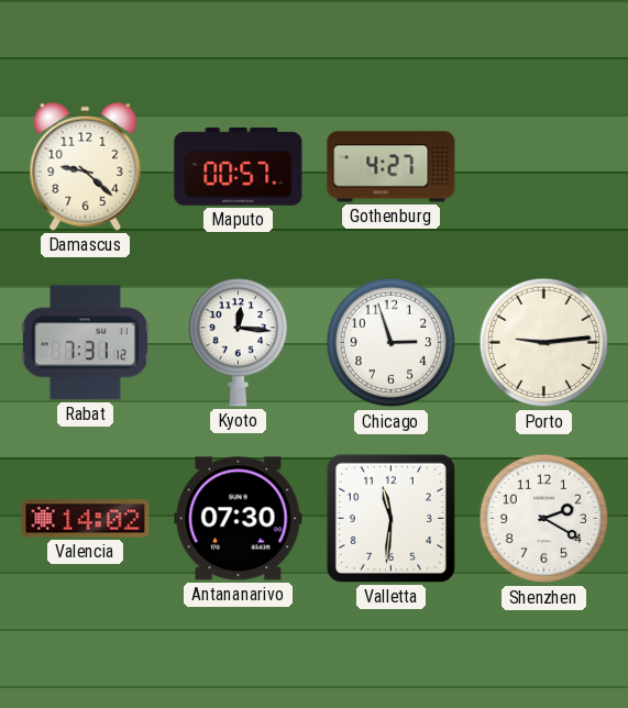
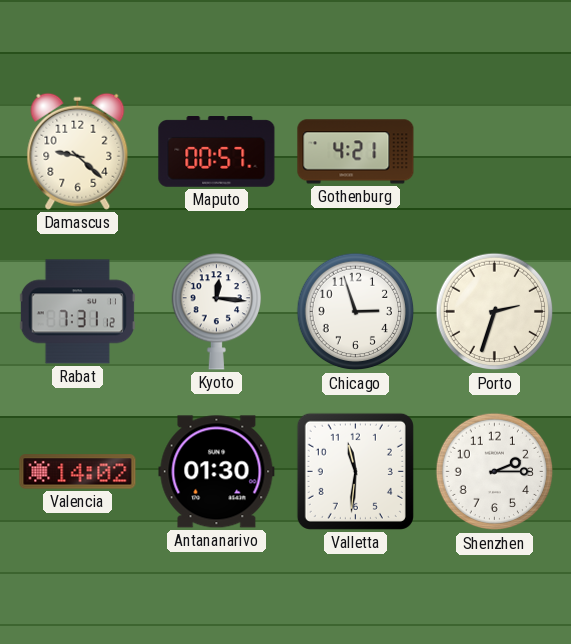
Gothenburg: 4:27 -> 4:21 (356, 152)
Porto: 9:14 -> 2:33 (495, 312)
Antananarivo: 07:30 -> 01:30 (217, 472)
Shenzhen: 2:20 -> 2:15 (495, 472)
